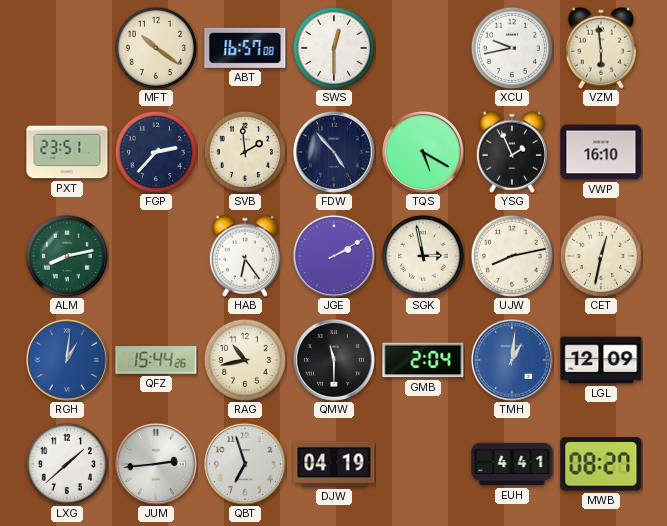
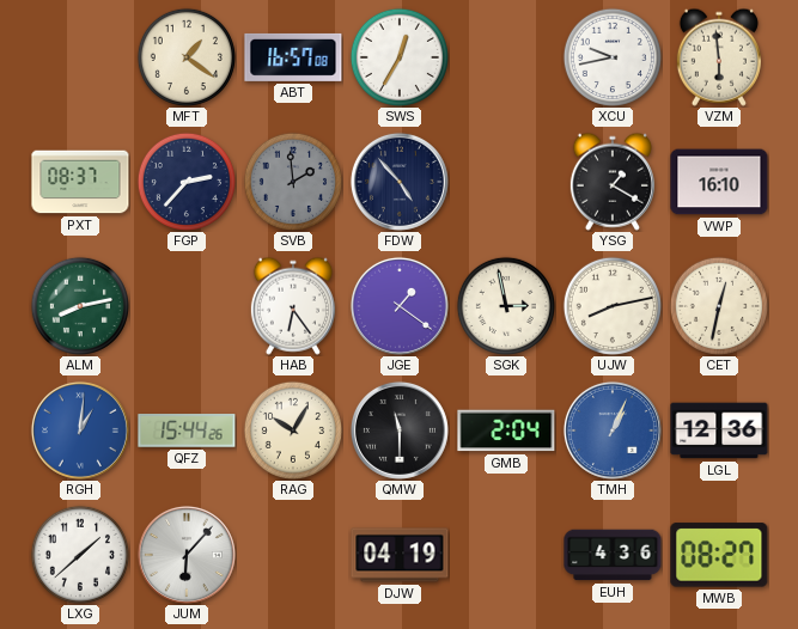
MFT: 10:21 -> 1:21 (187, 57)
SWS: 12:30 -> 12:35 (400, 57)
PXT: 23:51 -> 08:37 (80, 182)
SVB dial: cream -> grey (293, 182)
TQS: 5:20 -> none (423, 152)
YSG: 1:56 -> 1:20 (613, 182)
JGE: 2:10 -> 1:21 (400, 306)
RAG: 10:43 -> 10:05 (293, 430)
TMH: 1:01 -> 1:04 (613, 430)
LGL: 12:09 -> 12:36 (719, 430)
JUM: 2:44 -> 6:07 (187, 555)
QBT: 6:57 -> none (245, 464)
EUH: 4:41 -> 4:36 (613, 555)
